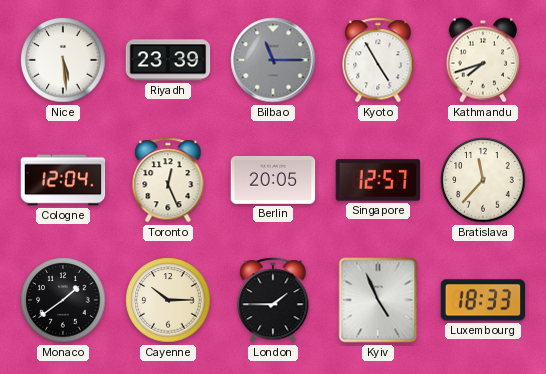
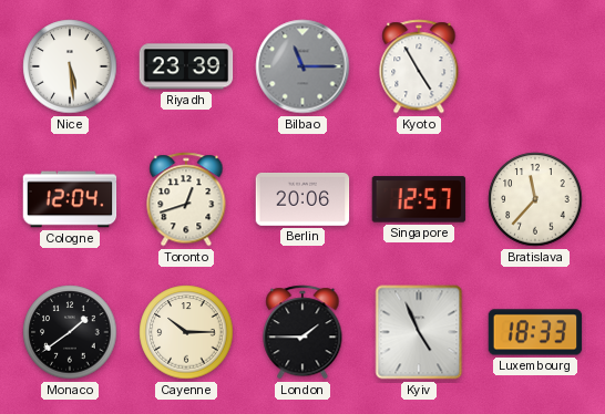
Kathmandu: 7:42 -> none (483, 60)
Toronto: 12:26 -> 12:42 (186, 199)
Berlin: 20:05 -> 20:06 (302, 199)
